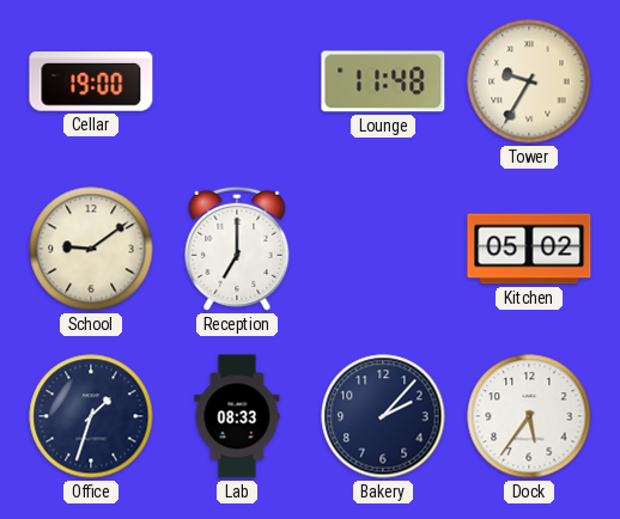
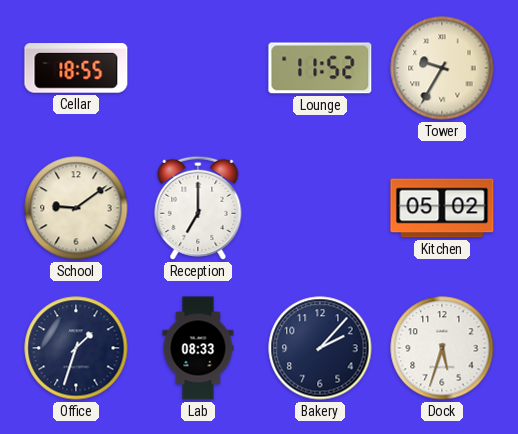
Cellar: 19:00 -> 18:55 (76, 68)
Lounge: 11:48 -> 11:52 (320, 68)
Dock: 5:36 -> 5:33 (442, 348)
